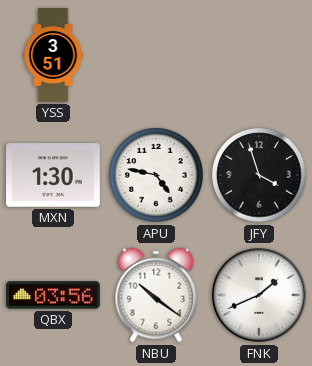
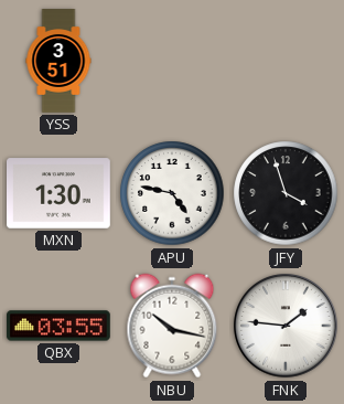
QBX: 03:56 -> 03:55 (60, 326)
NBU: 10:21 -> 10:17 (172, 326)
FNK: 1:41 -> 1:46 (286, 326)
